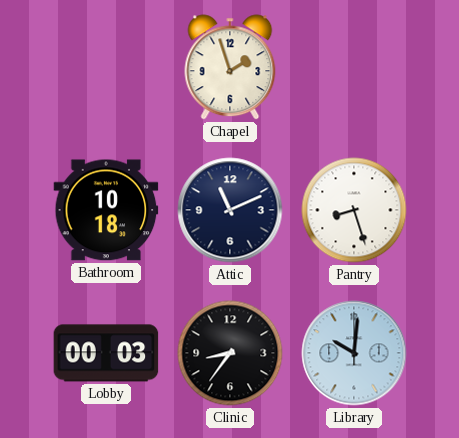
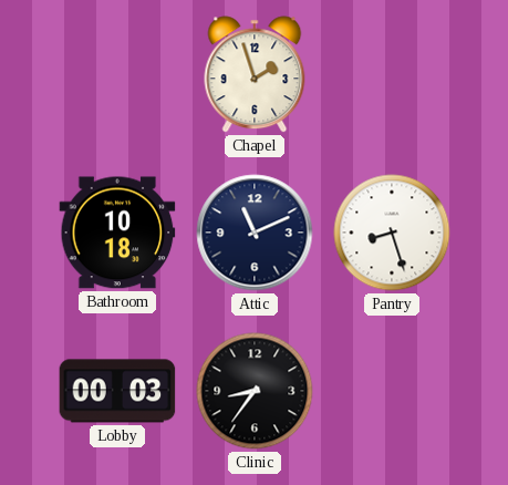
Library: 10:01 -> none (354, 353)
